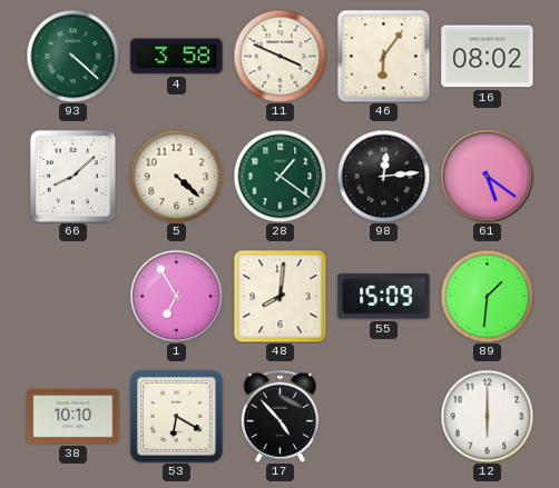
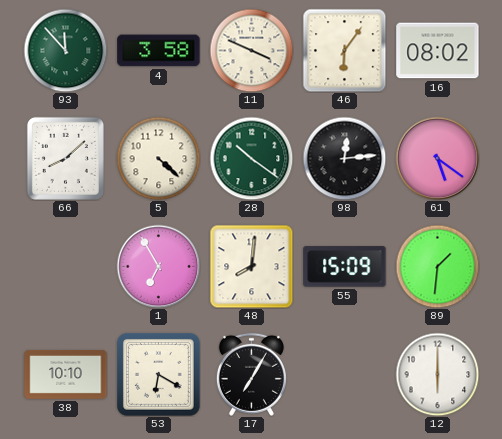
93: 4:22 -> 11:53 (65, 50)
28: 1:21 -> 10:21 (251, 158)
17: 4:53 -> 7:05 (251, 374)
